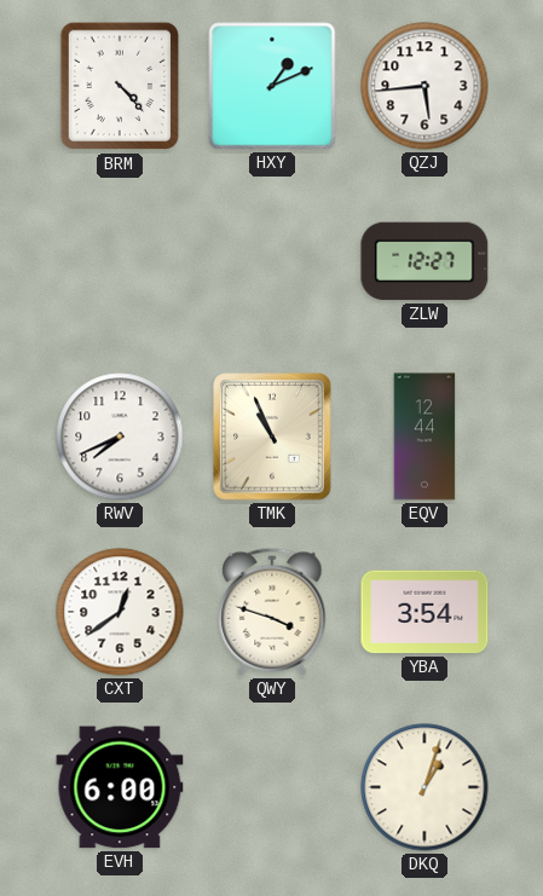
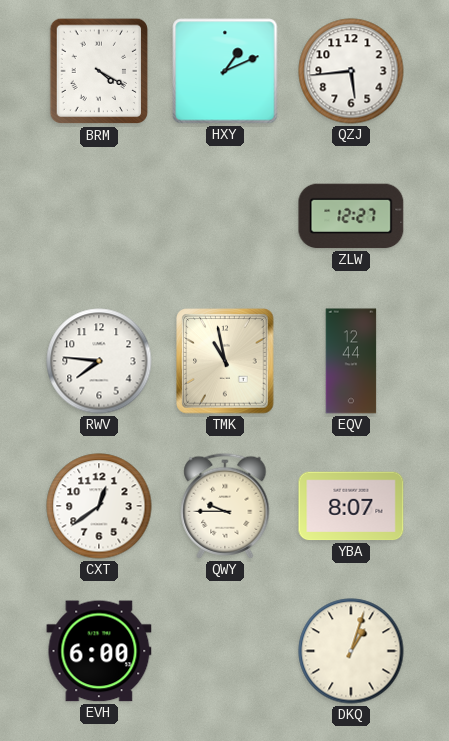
BRM: 4:23 -> 4:20 (99, 71)
RWV: 7:41 -> 7:46 (99, 361)
TMK: 10:56 -> 10:58 (225, 361)
QWY: 3:48 -> 9:45 (225, 506)
YBA: 3:54 -> 8:07 (351, 506)
